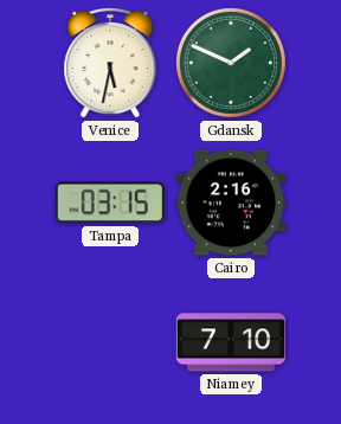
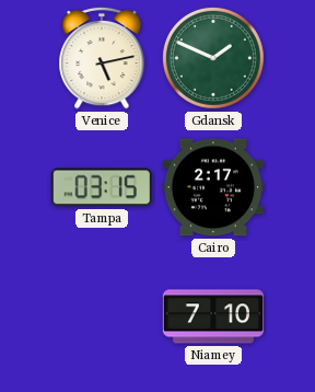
Venice: 5:32 -> 5:13 (102, 58)
Cairo: 2:16 -> 2:17 (212, 187)
